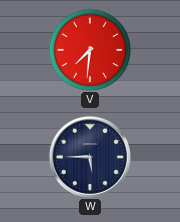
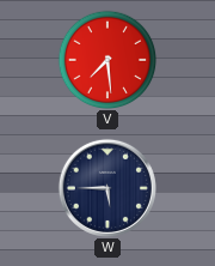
V: 7:31 -> 7:29 (107, 60)
